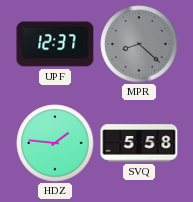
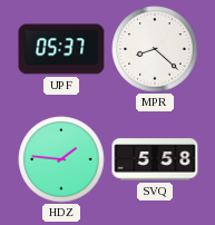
UPF: 12:37 -> 05:37 (61, 49)
MPR dial: grey -> white (155, 49)
